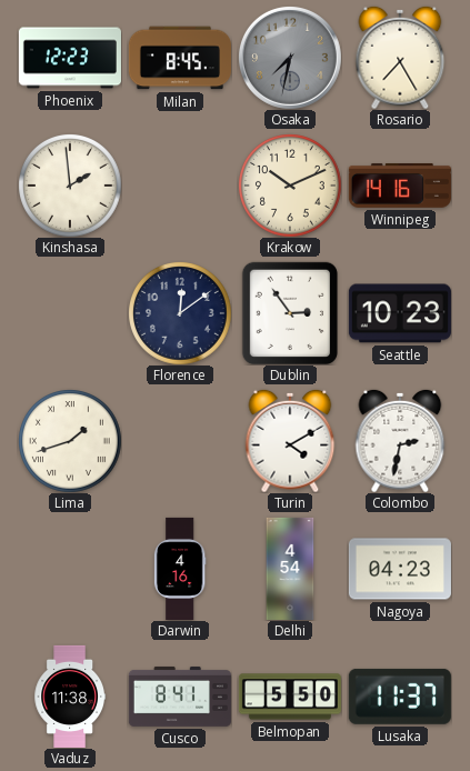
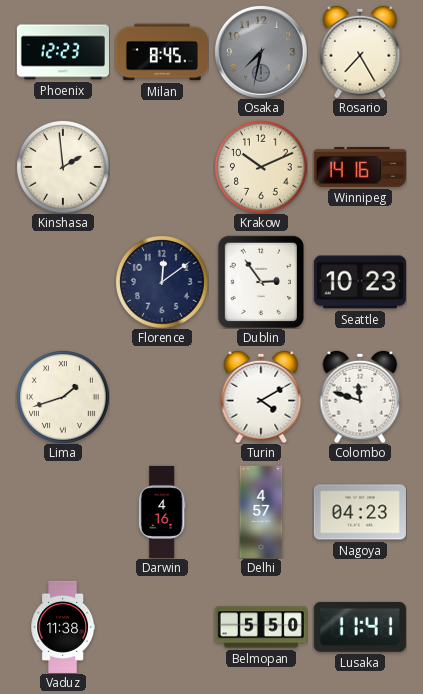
Colombo: 2:32 -> 11:48 (360, 397)
Delhi: 4:54 -> 4:57 (261, 512)
Cusco: 8:41 -> none (180, 697)
Lusaka: 11:37 -> 11:41 (360, 627)
